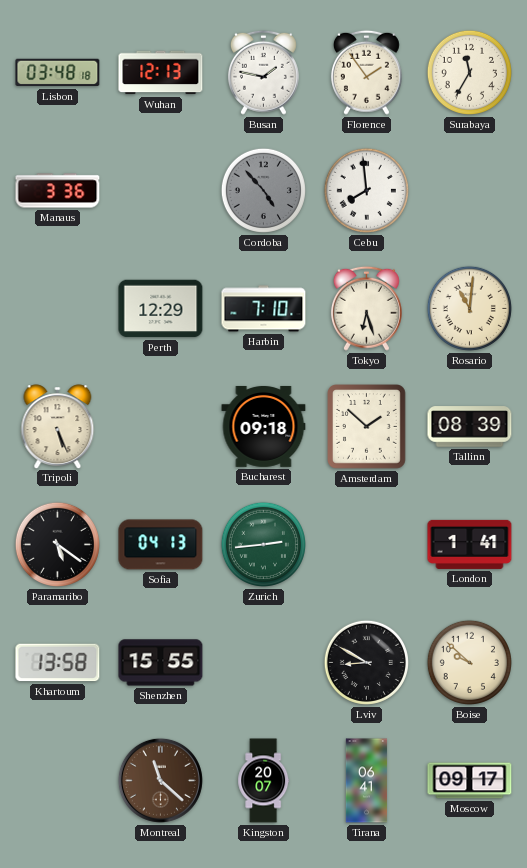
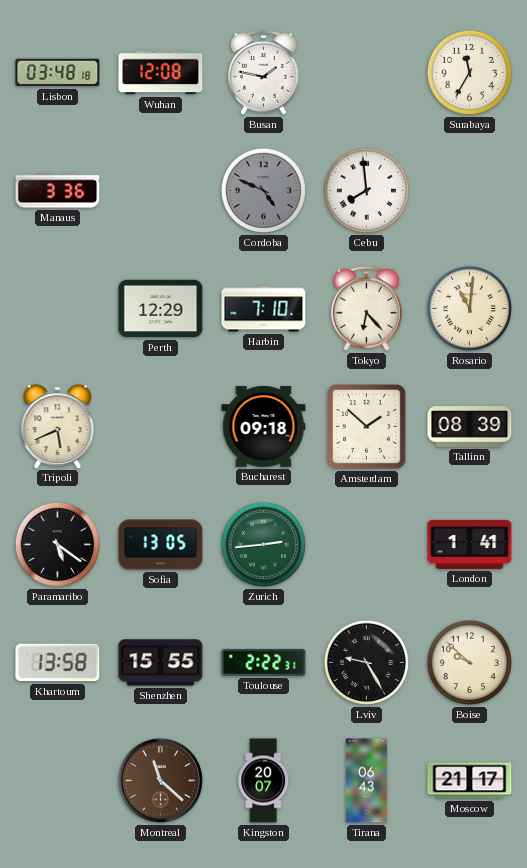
Wuhan: 12:13 -> 12:08 (161, 73)
Florence: 1:54 -> none (366, 72)
Cordoba: 4:53 -> 4:49 (263, 190)
Tokyo: 6:27 -> 6:23 (366, 308)
Tripoli: 5:26 -> 5:41 (58, 426)
Sofia: 04:13 -> 13:05 (161, 545)
Toulouse: none -> 2:22 (264, 662)
Lviv: 8:50 -> 9:25 (366, 662)
Tirana: 06:41 -> 06:43 (367, 781)
Moscow: 09:17 -> 21:17 (470, 781)
